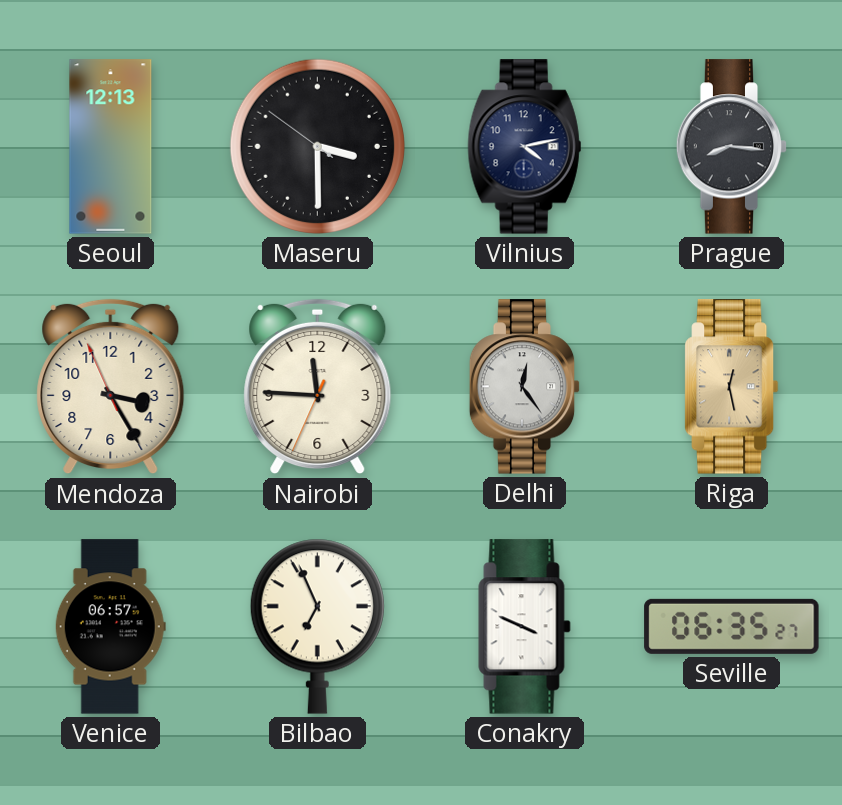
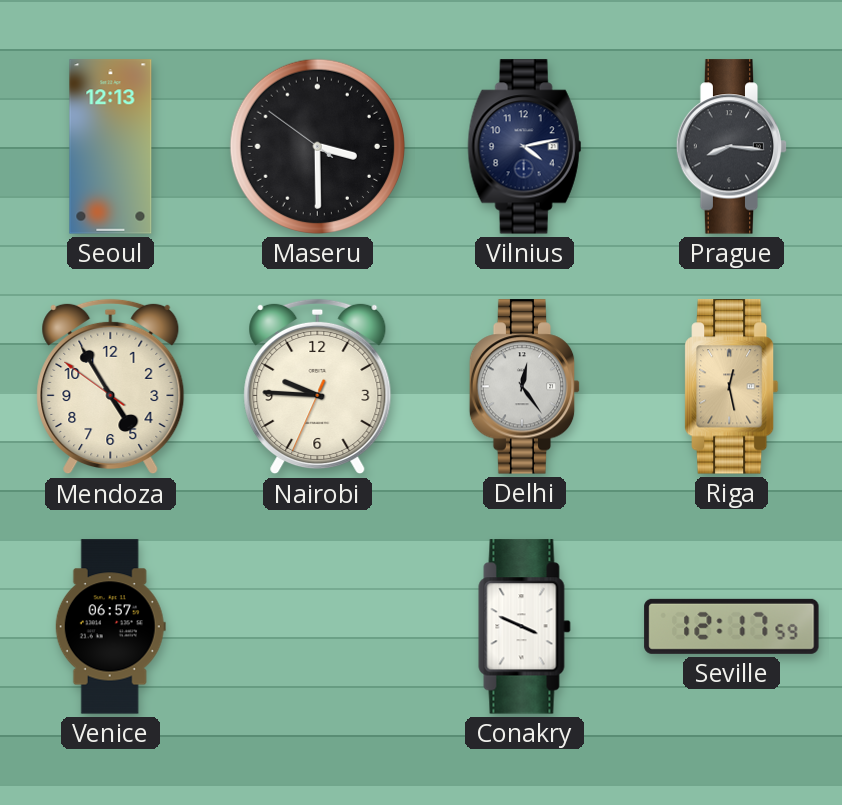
Mendoza: 3:24 -> 4:54 (111, 387)
Nairobi: 11:45 -> 9:45 (318, 387)
Bilbao: 6:56 -> none (317, 626)
Seville: 06:35 -> 12:17 (732, 626)
